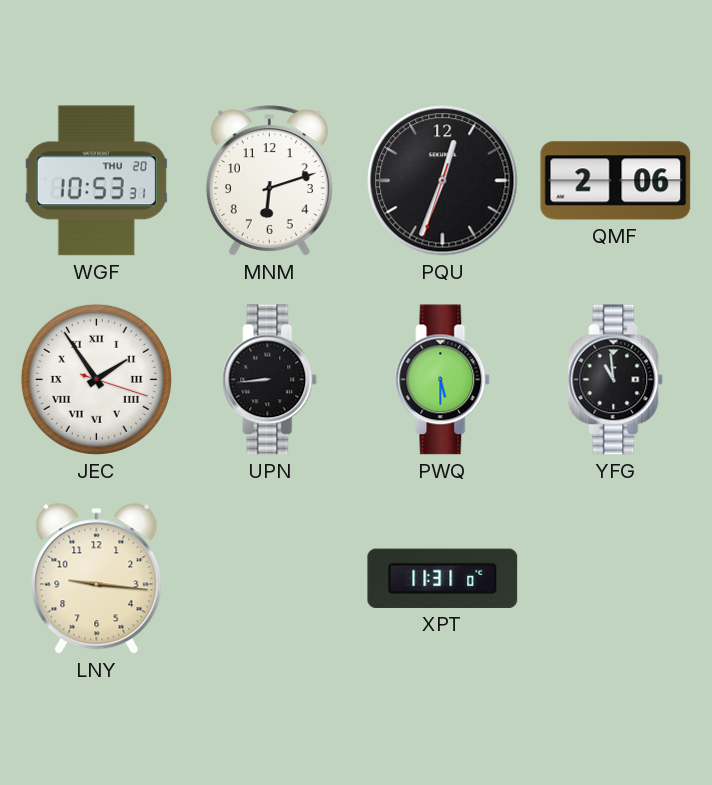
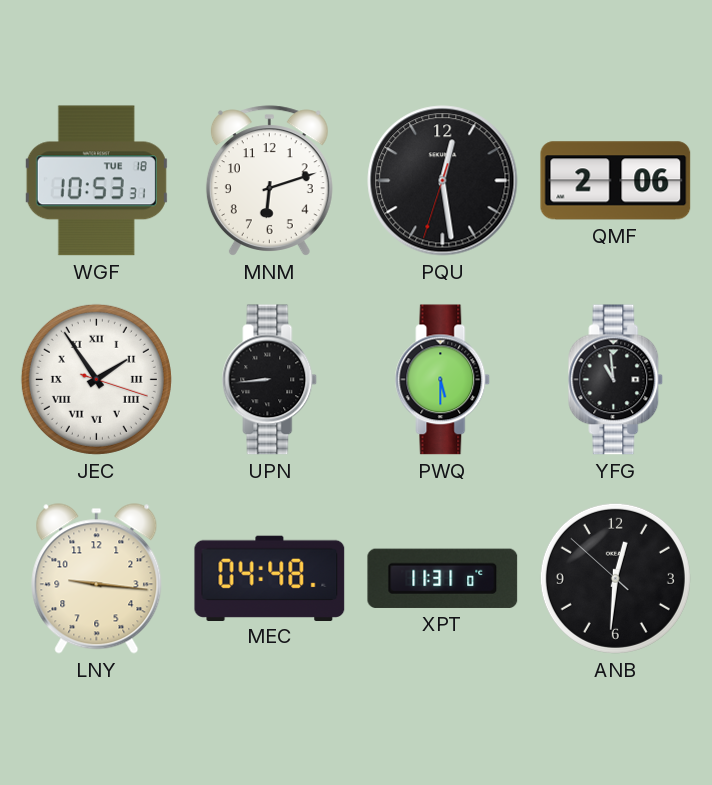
WGF date: THU 20 -> TUE 18 (96, 181)
PQU: 12:33 -> 12:28 (443, 181)
MEC: none -> 04:48 (270, 578)
ANB: none -> 12:30 (615, 578)
